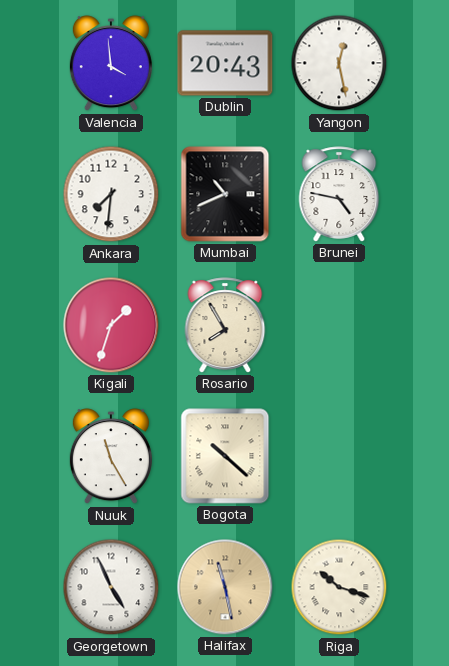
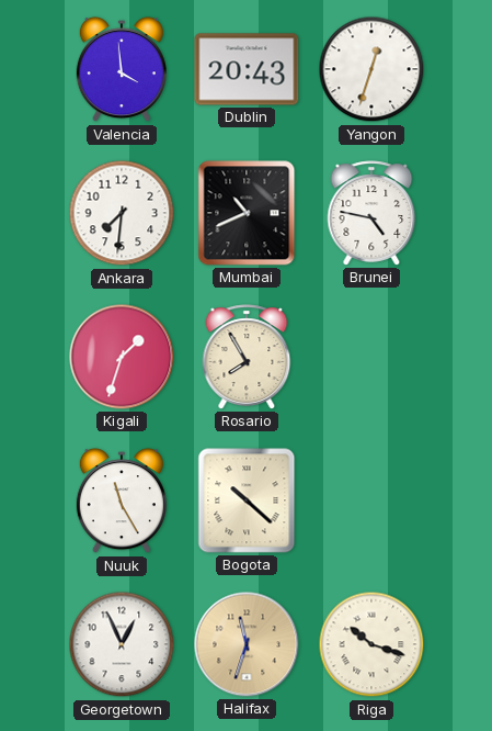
Yangon: 12:28 -> 12:33 (371, 69)
Georgetown: 4:56 -> 12:56 (122, 644)
Halifax: 11:28 -> 11:33 (247, 644)
